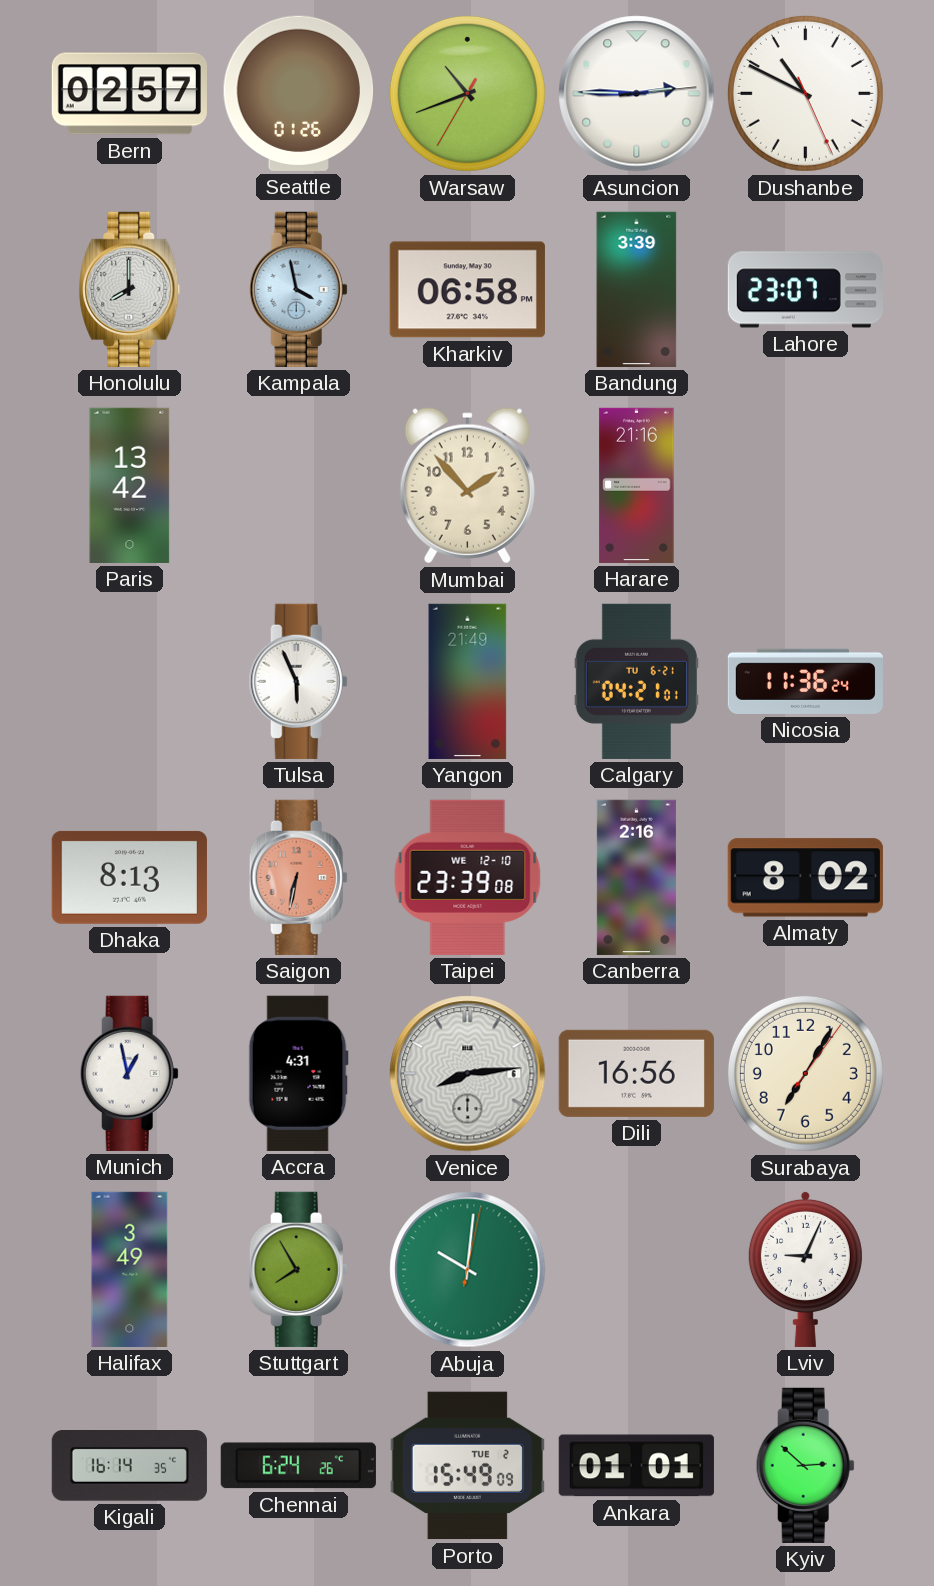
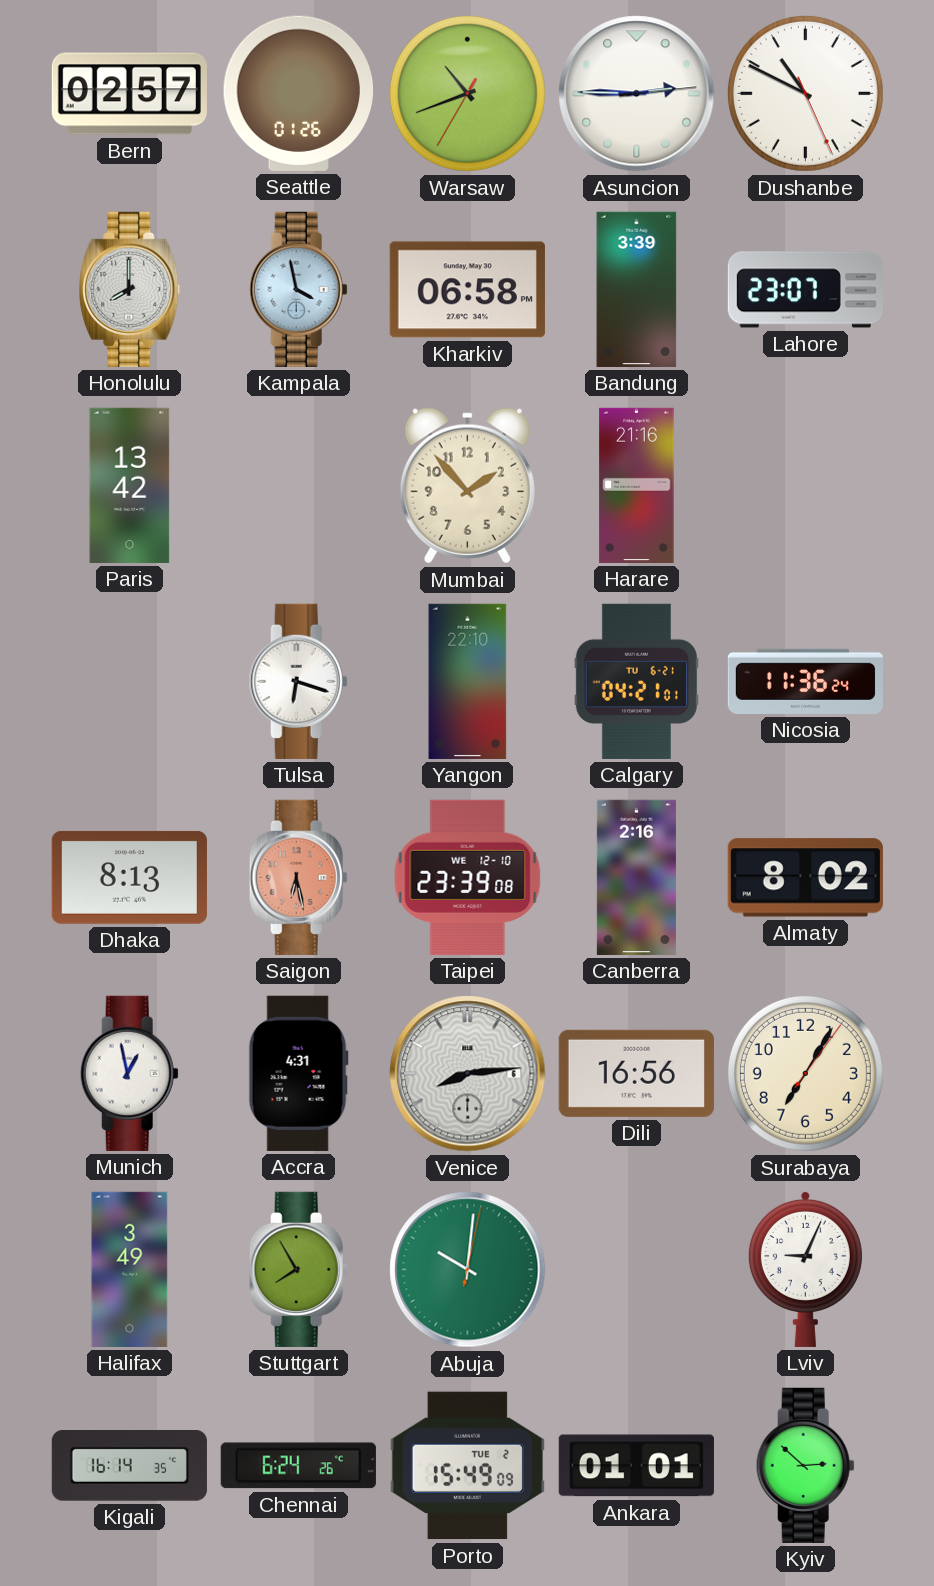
Tulsa: 5:56 -> 6:18 (298, 681)
Yangon: 21:49 -> 22:10 (468, 681)
Saigon: 6:32 -> 6:28 (298, 877)
